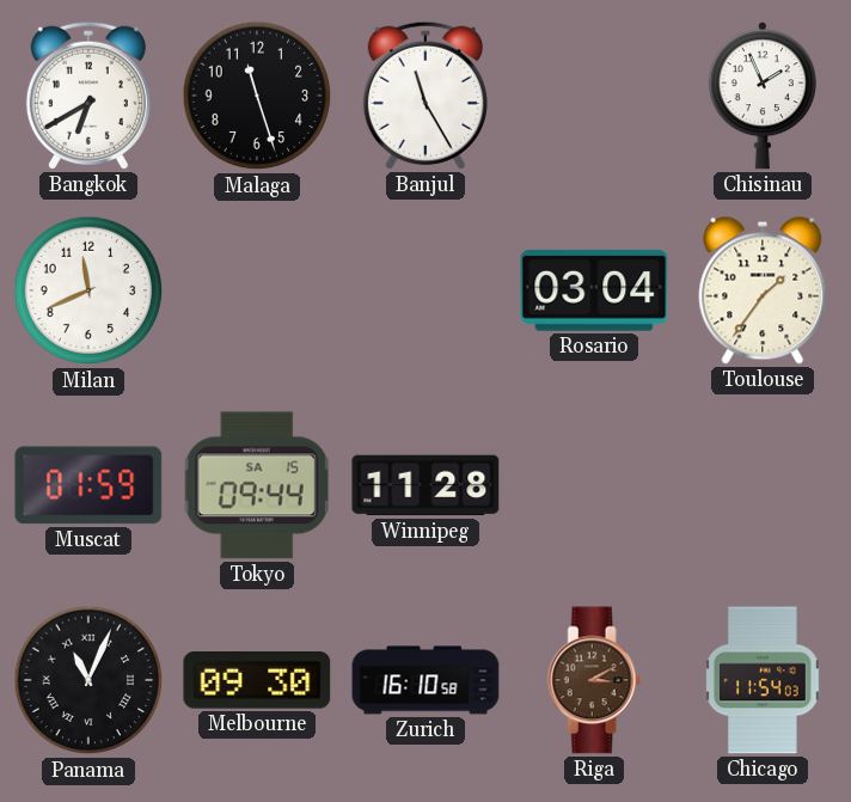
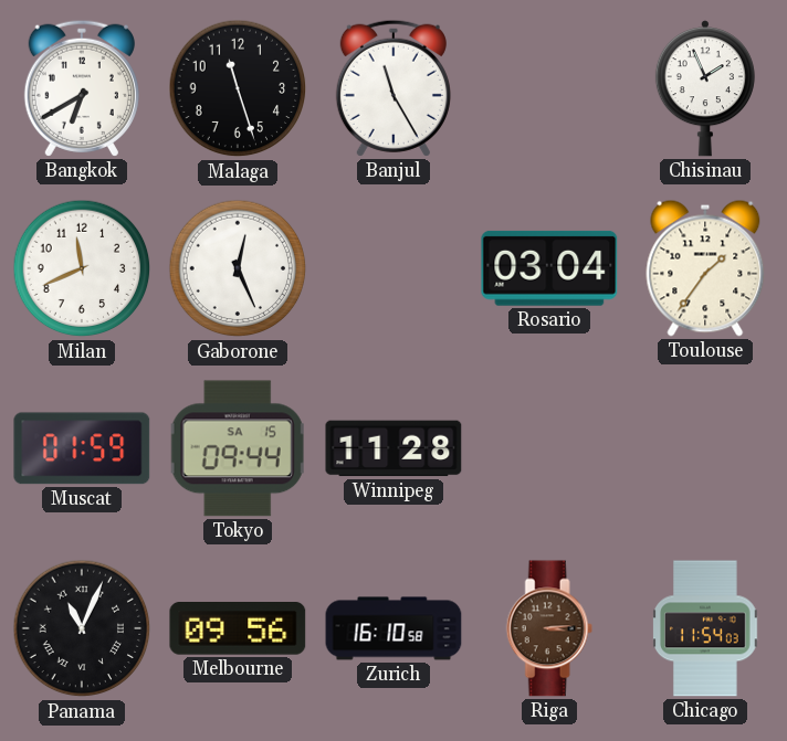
Gaborone: none -> 12:26 (238, 268)
Melbourne: 09:30 -> 09:56 (238, 629)
Riga: 3:10 -> 3:14 (549, 628)
